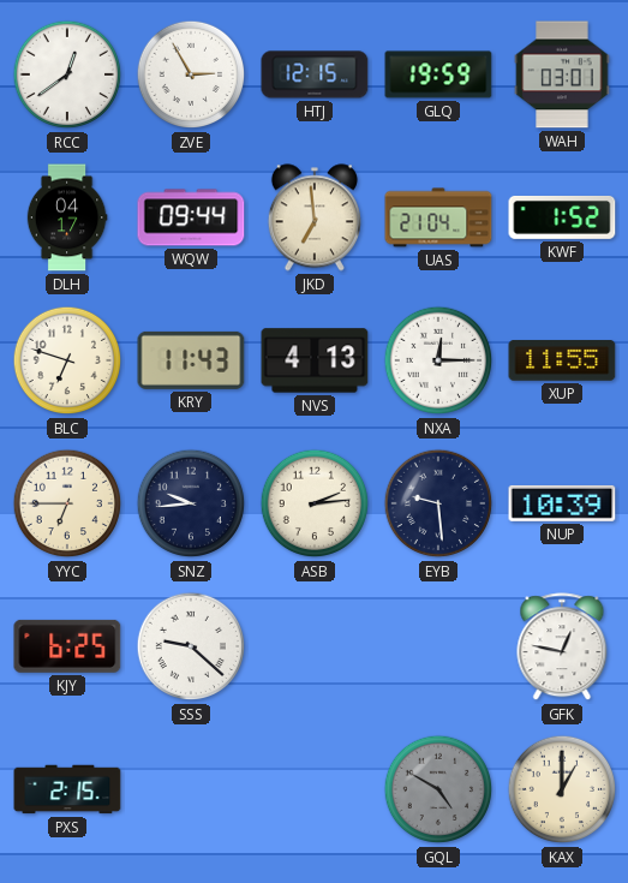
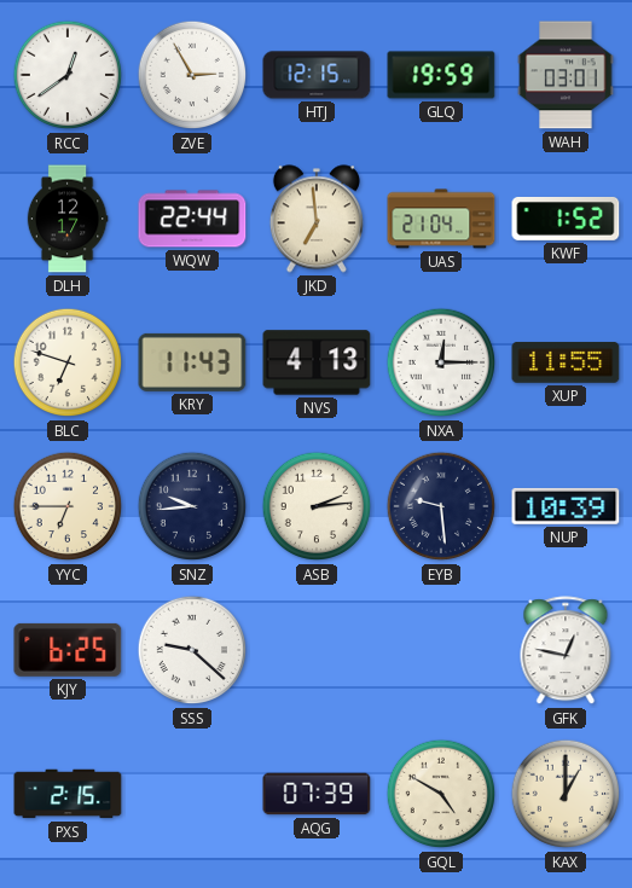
DLH: 04:17 -> 12:17 (68, 219)
WQW: 09:44 -> 22:44 (192, 219)
AQG: none -> 07:39 (317, 794)
GQL dial: grey -> cream (441, 794)
